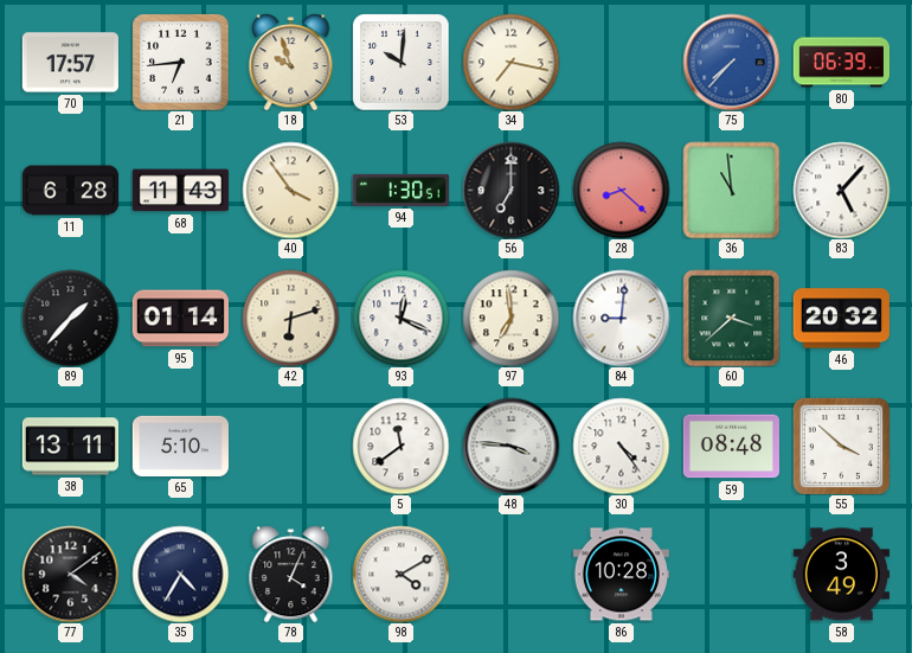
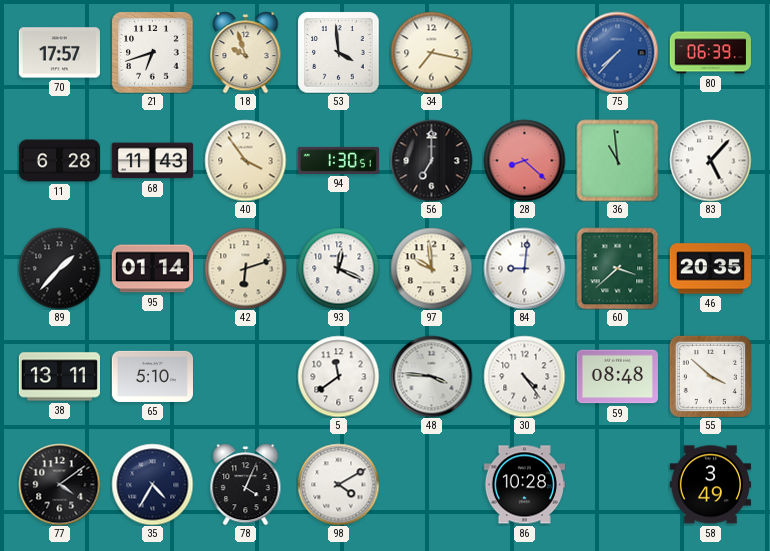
21: 6:44 -> 6:42 (152, 52)
53: 10:01 -> 3:59 (338, 52)
97: 6:59 -> 9:59 (431, 268)
46: 20:32 -> 20:35 (710, 269)
